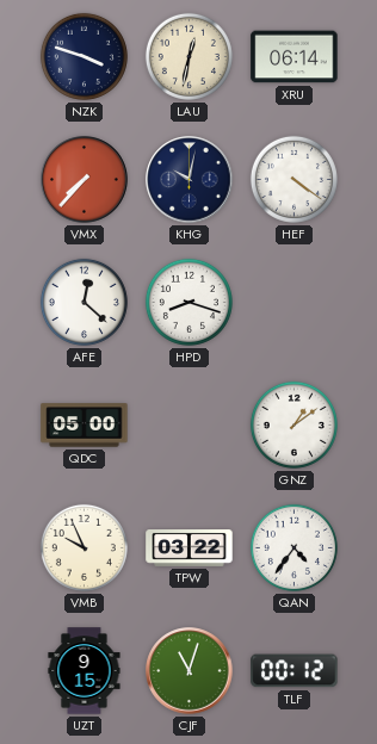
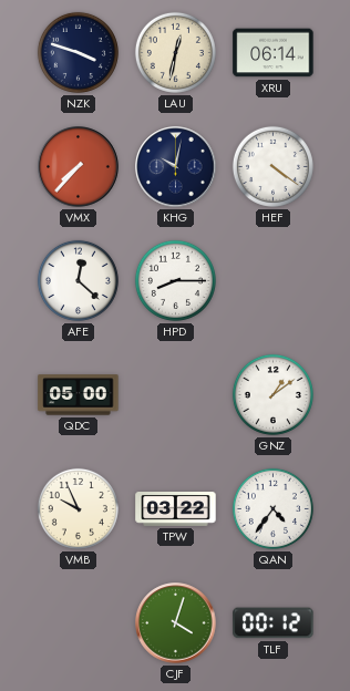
HPD: 8:18 -> 8:15 (175, 280)
UZT: 9:15 -> none (85, 671)
CJF: 11:03 -> 4:03 (176, 623)
